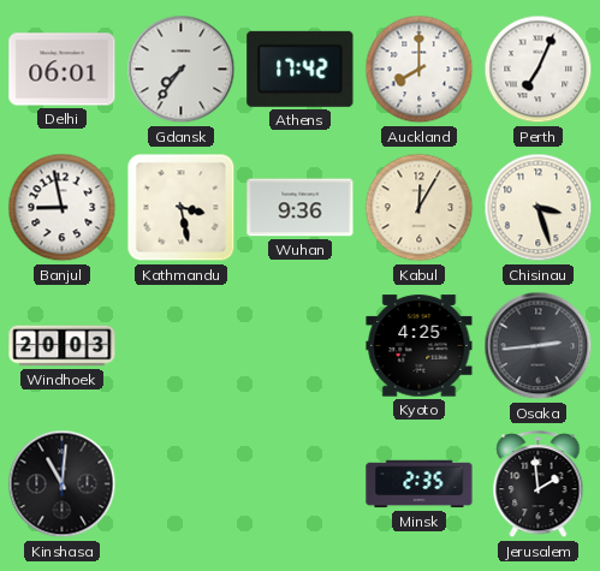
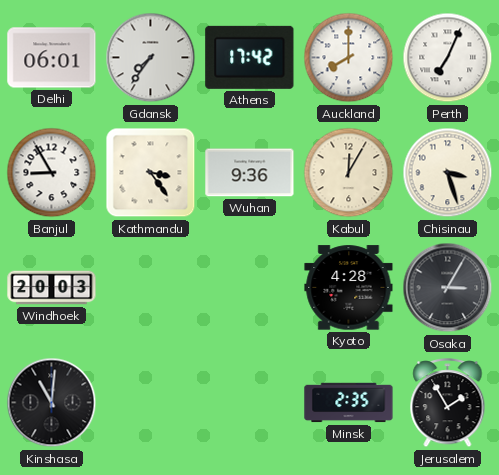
Banjul: 8:58 -> 8:55 (52, 173)
Kathmandu: 3:28 -> 3:24 (151, 173)
Kyoto: 4:25 -> 4:28 (349, 288)
Osaka: 2:44 -> 3:05 (448, 288)
Jerusalem: 1:59 -> 1:55 (448, 403)
